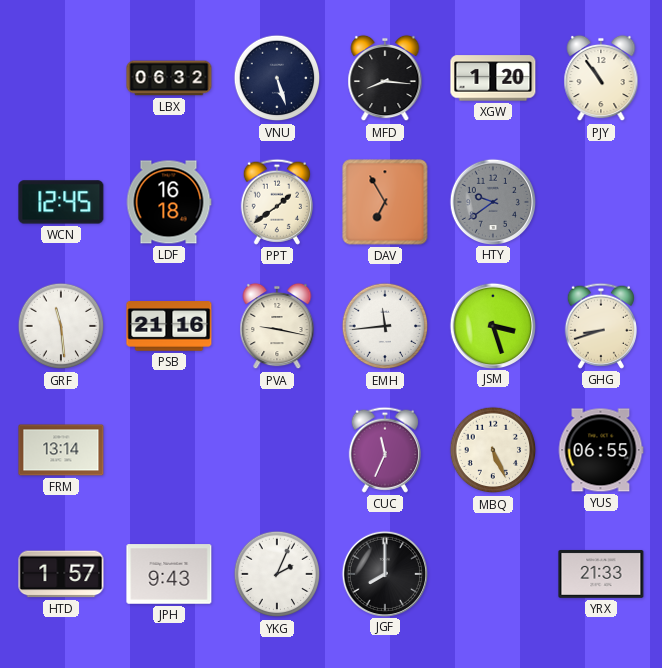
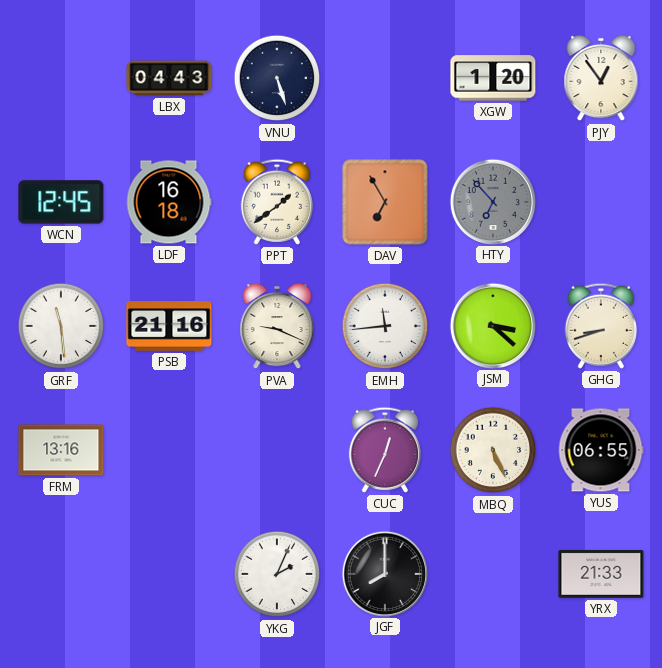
LBX: 06:32 -> 04:43 (169, 78)
MFD: 8:16 -> none (385, 78)
PJY: 10:54 -> 12:54 (601, 78)
HTY: 9:39 -> 6:53 (492, 201)
PVA: 9:17 -> 9:19 (277, 326)
JSM: 3:27 -> 3:22 (492, 325)
FRM: 13:14 -> 13:16 (61, 450)
CUC: 11:34 -> 12:34 (385, 450)
HTD: 1:57 -> none (61, 574)
JPH: 9:43 -> none (169, 574)
